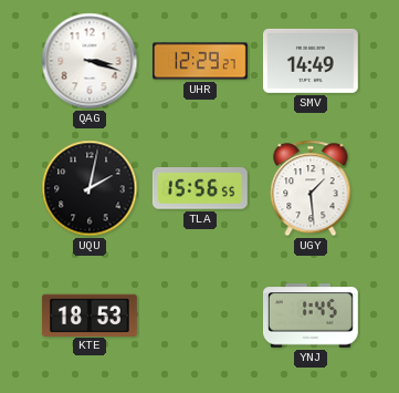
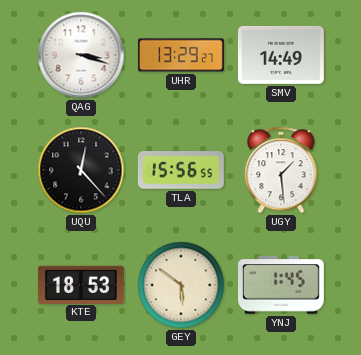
UHR: 12:29 -> 13:29 (182, 55)
UQU: 2:02 -> 12:23 (81, 170)
GEY: none -> 5:51 (181, 285)
